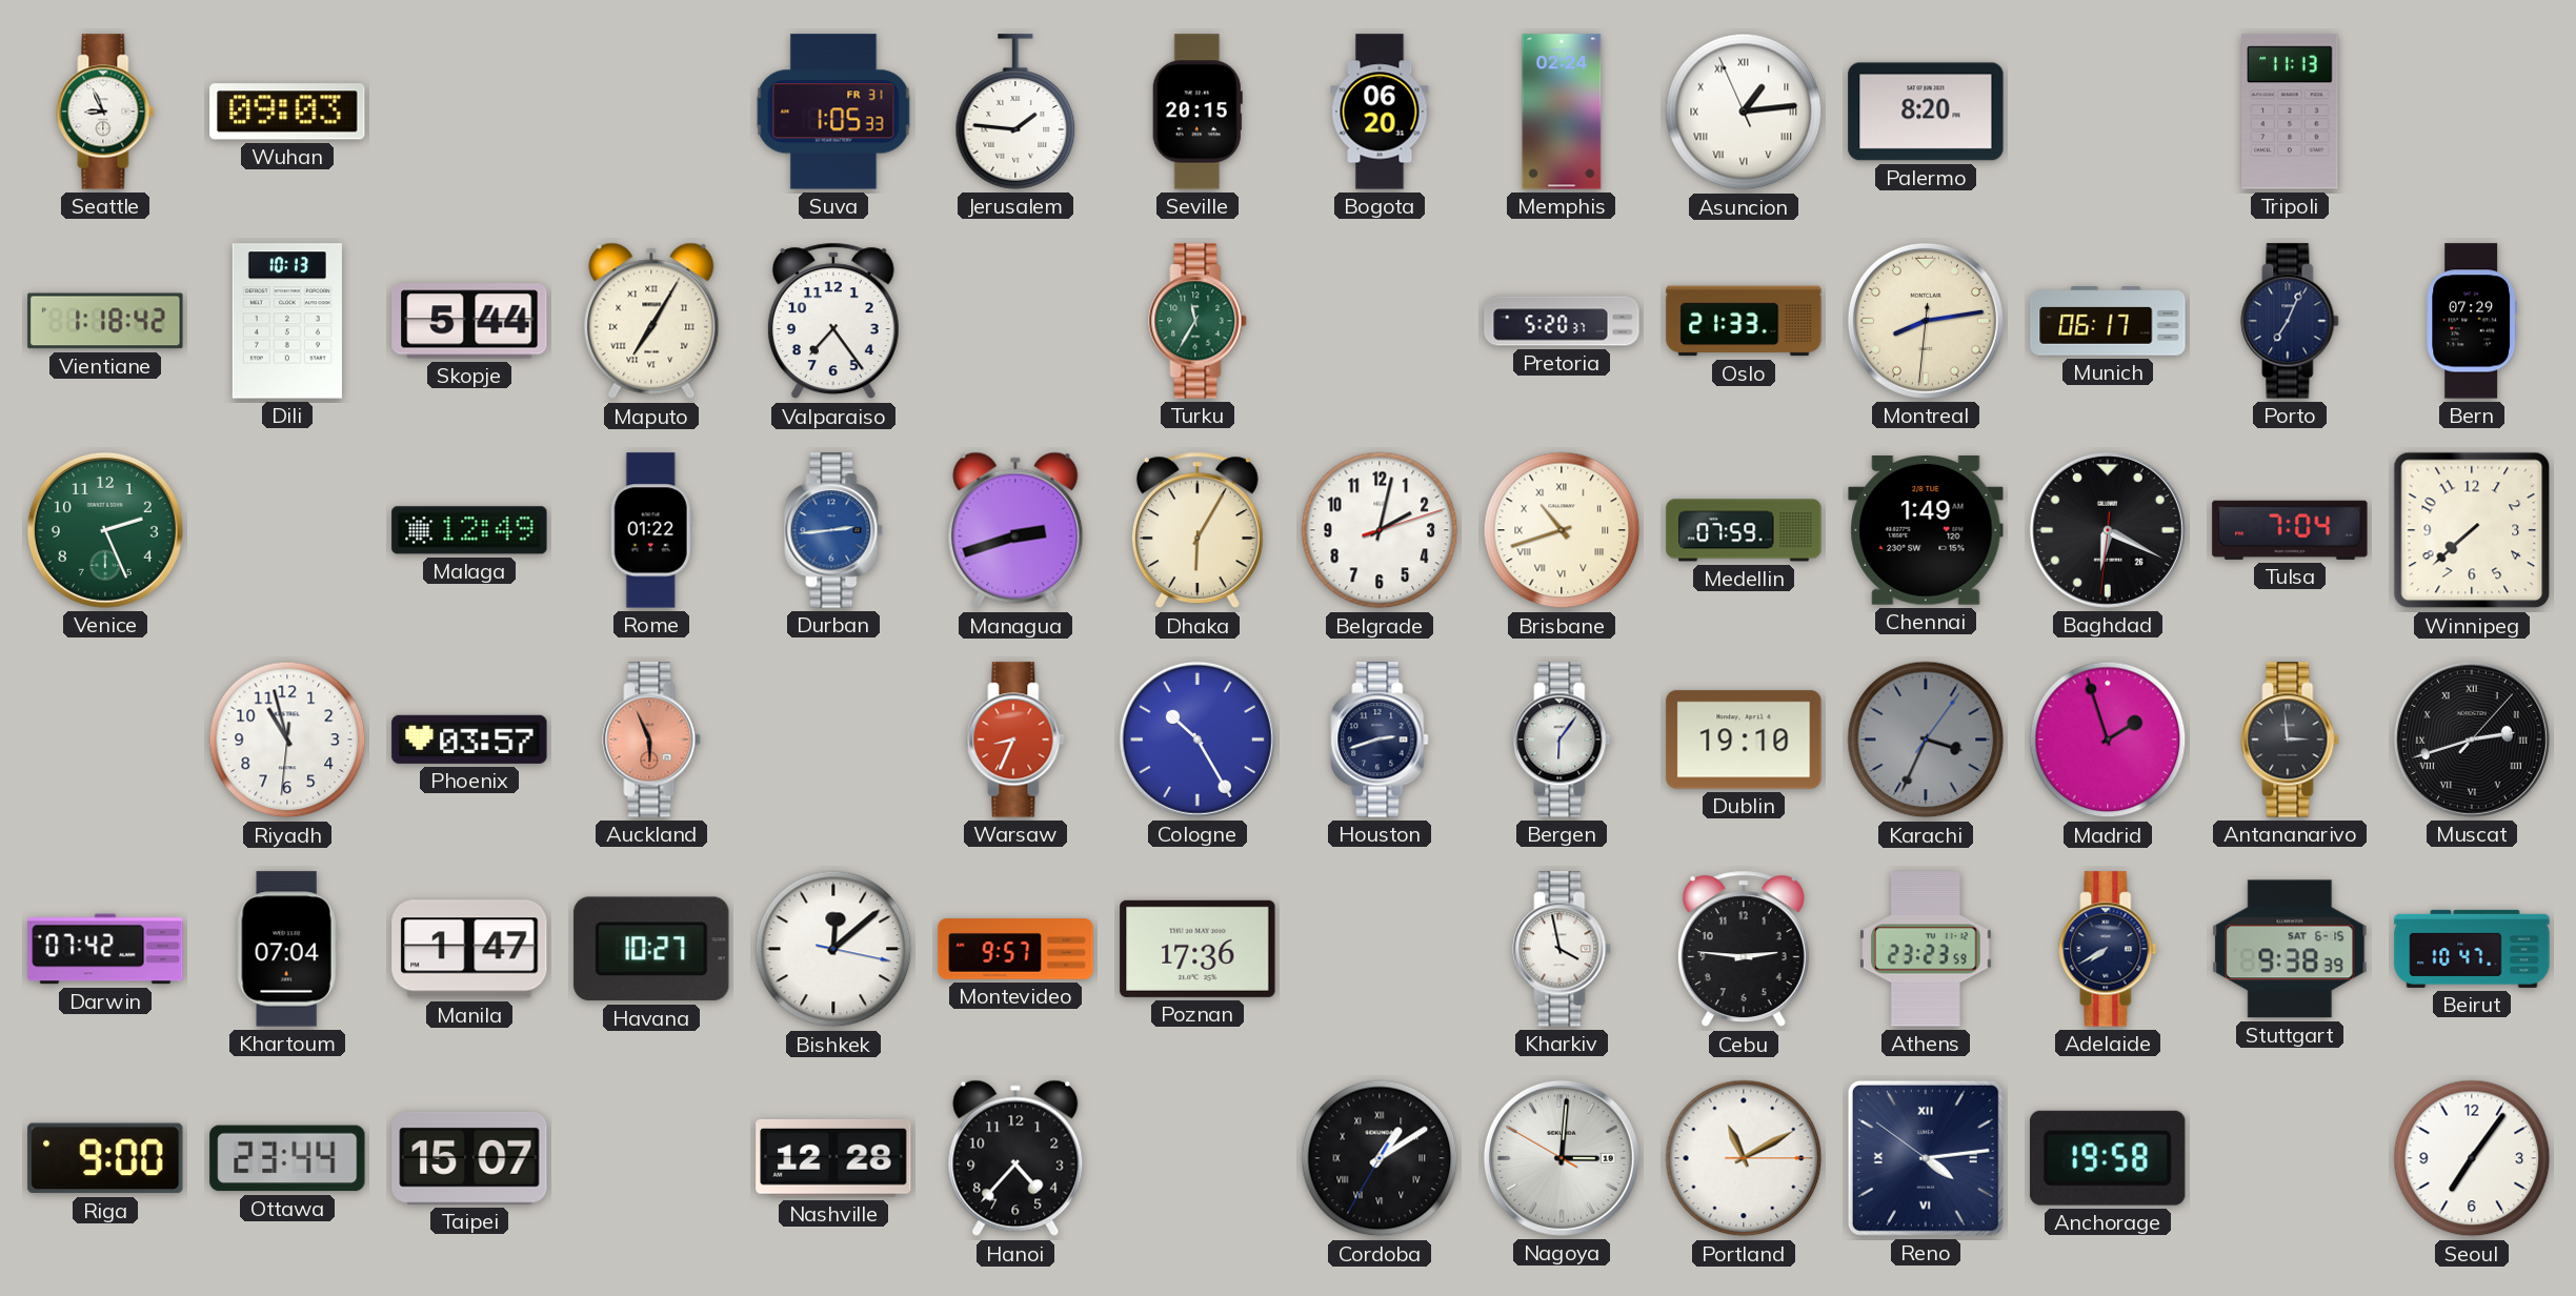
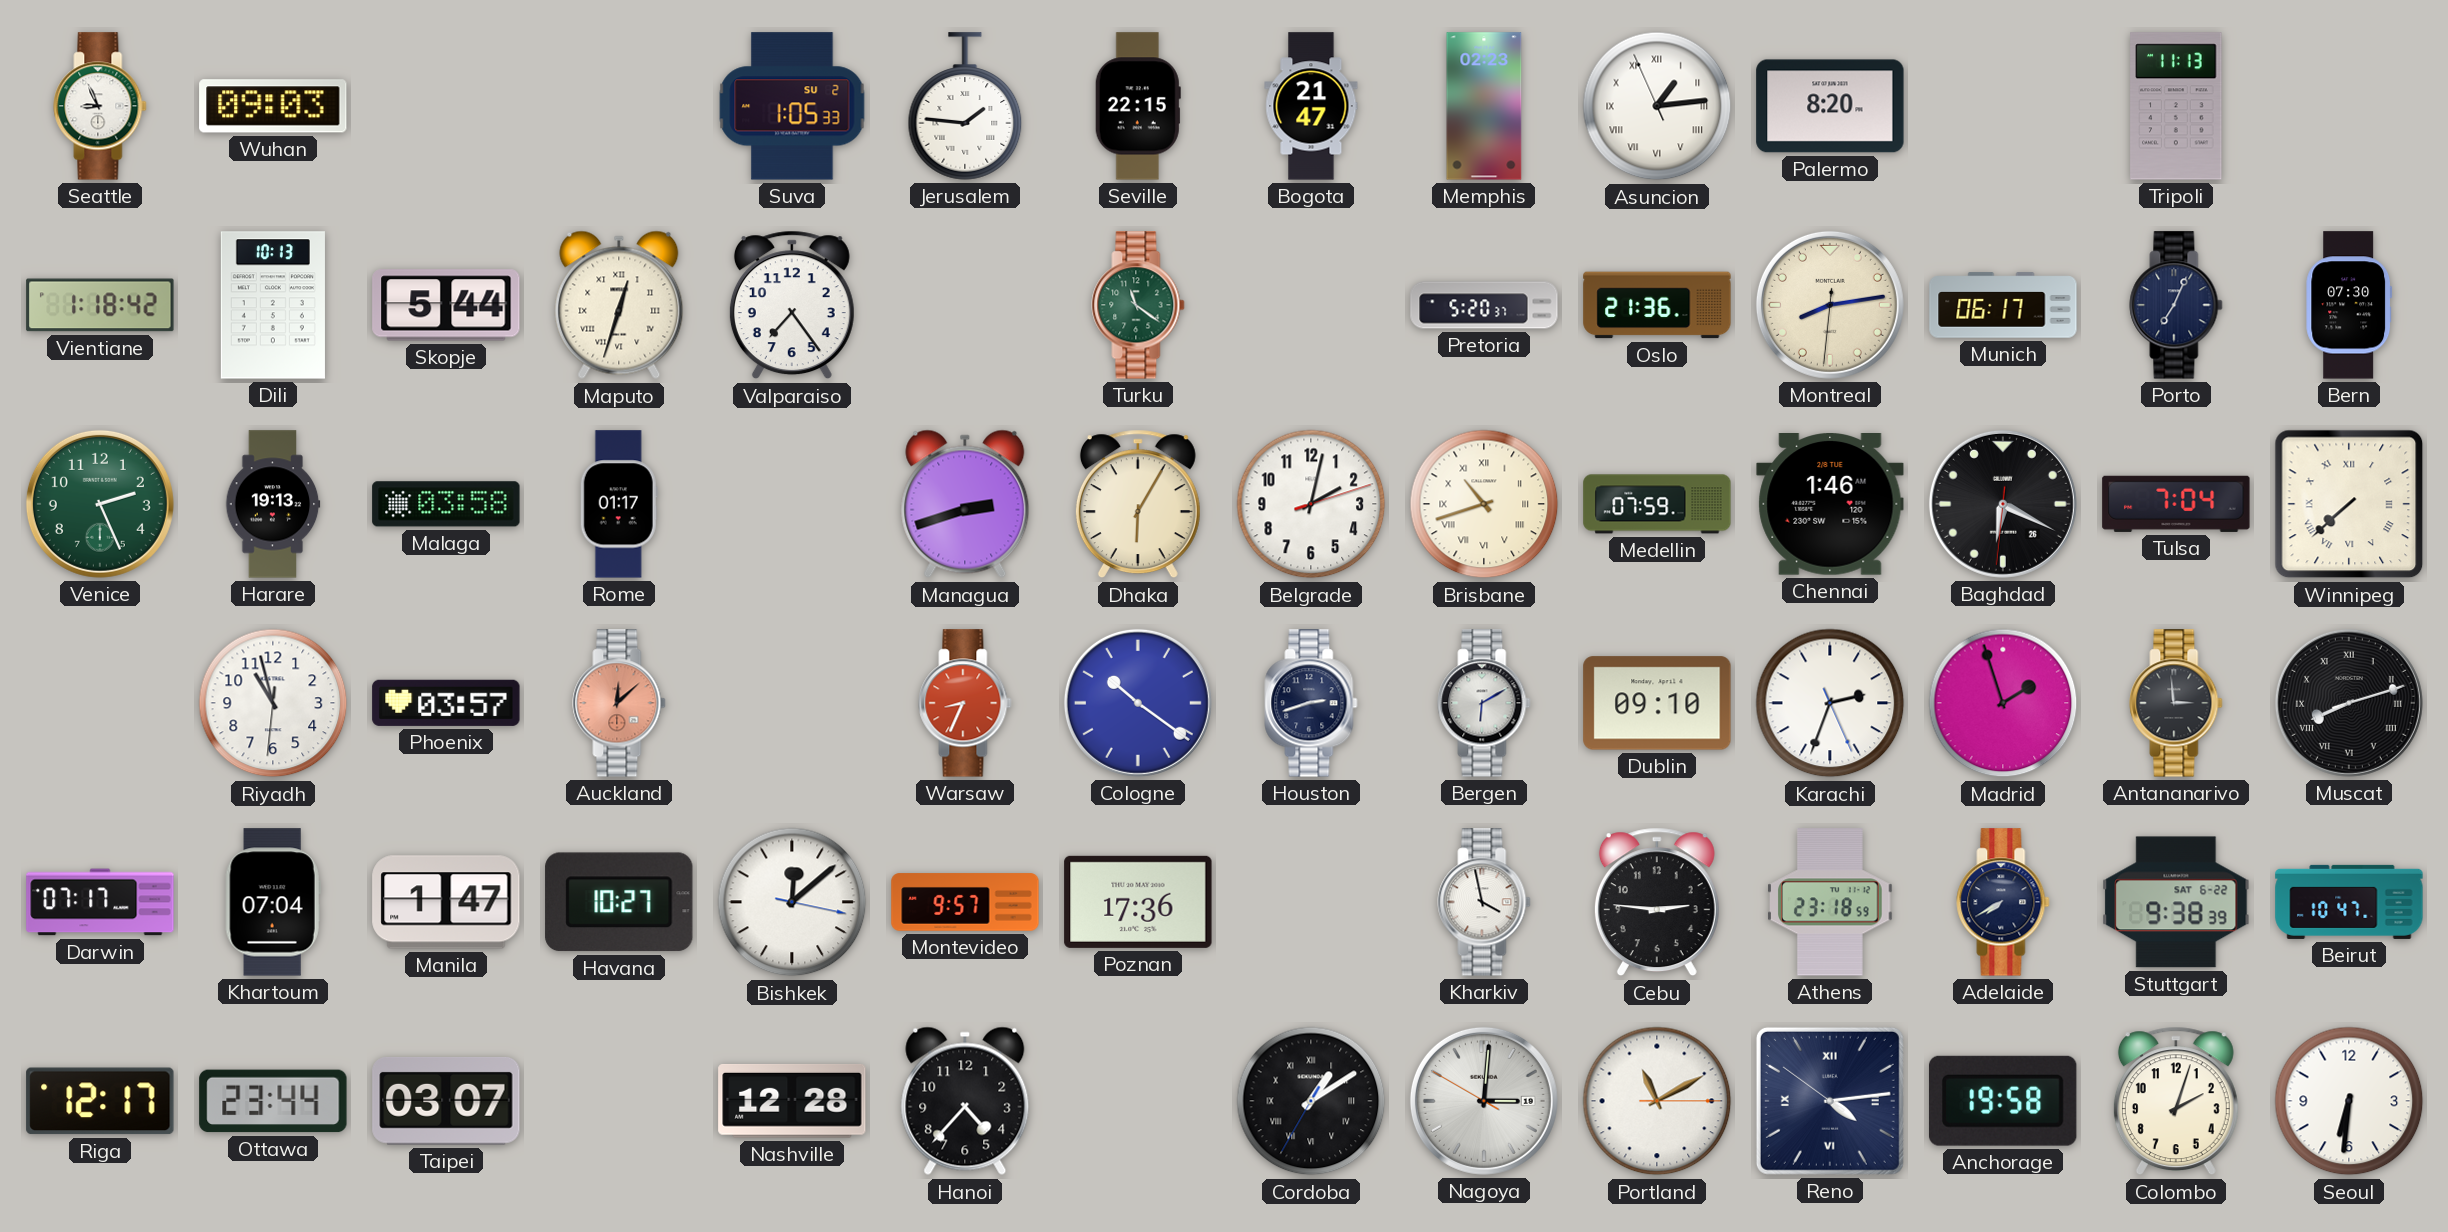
Suva date: FR 31 -> SU 2 (792, 106)
Seville: 20:15 -> 22:15 (1138, 106)
Bogota: 06:20 -> 21:47 (1311, 106)
Memphis: 02:24 -> 02:23 (1484, 106)
Maputo: 7:05 -> 12:33 (619, 305)
Turku: 11:35 -> 11:21 (1138, 305)
Oslo: 21:33 -> 21:36 (1657, 305)
Bern: 07:29 -> 07:30 (2349, 305)
Harare: none -> 19:13 (273, 504)
Malaga: 12:49 -> 03:58 (446, 504)
Rome: 01:22 -> 01:17 (619, 504)
Durban: 2:44 -> none (833, 530)
Chennai: 1:49 -> 1:46 (1830, 505)
Winnipeg numerals: Arabic -> Roman (2349, 504)
Auckland: 5:56 -> 12:08 (619, 703)
Cologne: 10:25 -> 10:21 (1138, 703)
Bergen: 6:06 -> 6:10 (1484, 703)
Dublin: 19:10 -> 09:10 (1657, 703)
Karachi: 3:34 -> 2:33 (1830, 703)
Karachi dial: grey -> white (1830, 703)
Muscat: 2:42 -> 8:12 (2349, 703)
Darwin: 07:42 -> 07:17 (100, 902)
Athens: 23:23 -> 23:18 (1830, 902)
Stuttgart date: SAT 6-15 -> SAT 6-22 (2176, 902)
Riga: 9:00 -> 12:17 (100, 1101)
Taipei: 15:07 -> 03:07 (446, 1101)
Colombo: none -> 2:03 (2176, 1101)
Seoul: 7:06 -> 6:31 (2349, 1101)
